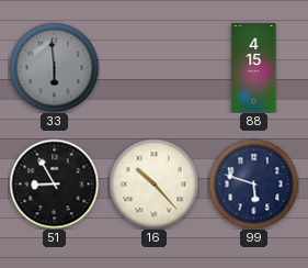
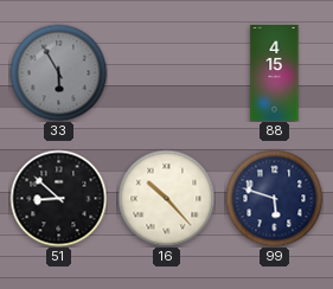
33: 5:59 -> 5:55 (58, 72)
51: 8:55 -> 8:52 (58, 198)
